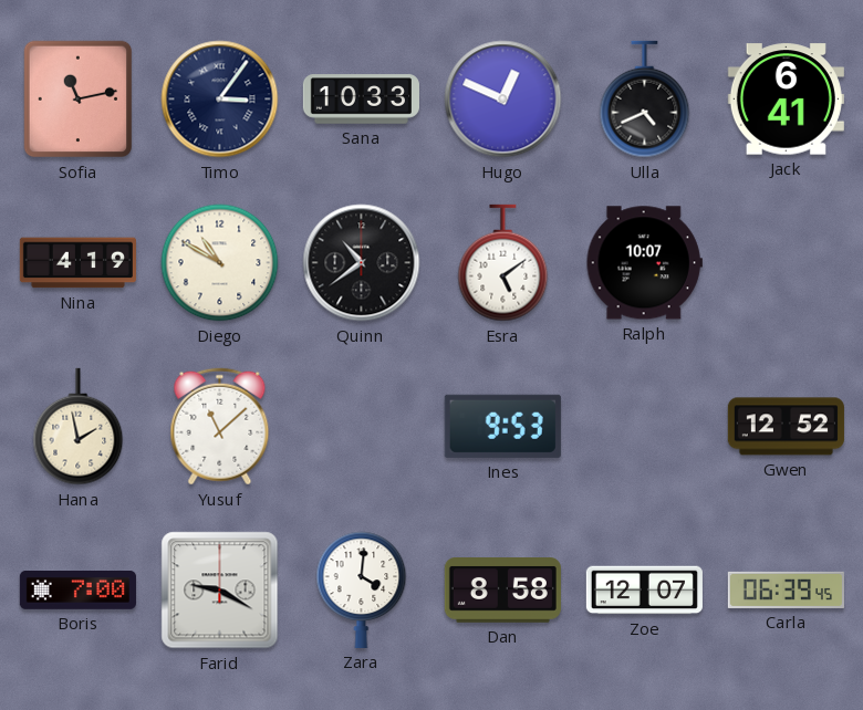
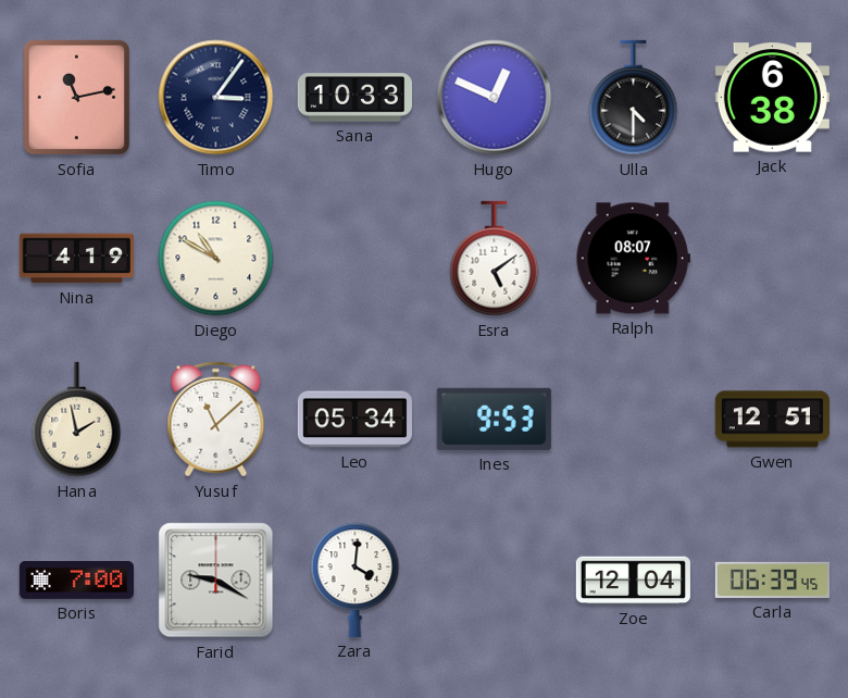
Ulla: 4:41 -> 4:30 (634, 98)
Jack: 6:41 -> 6:38 (772, 98)
Quinn: 10:39 -> none (362, 263)
Ralph: 10:07 -> 08:07 (633, 259)
Leo: none -> 05:34 (354, 420)
Gwen: 12:52 -> 12:51 (772, 420)
Dan: 8:58 -> none (502, 591)
Zoe: 12:07 -> 12:04 (633, 581)
